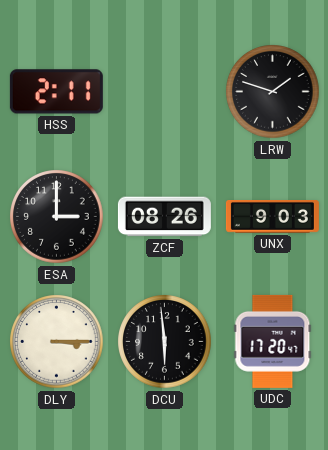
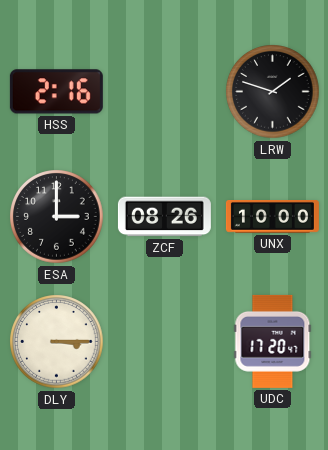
HSS: 2:11 -> 2:16 (56, 92)
UNX: 9:03 -> 10:00 (272, 217)
DCU: 5:59 -> none (165, 342)
